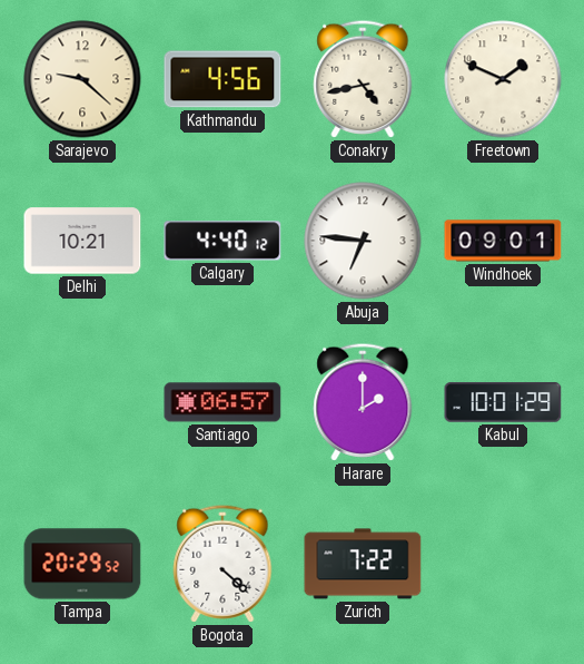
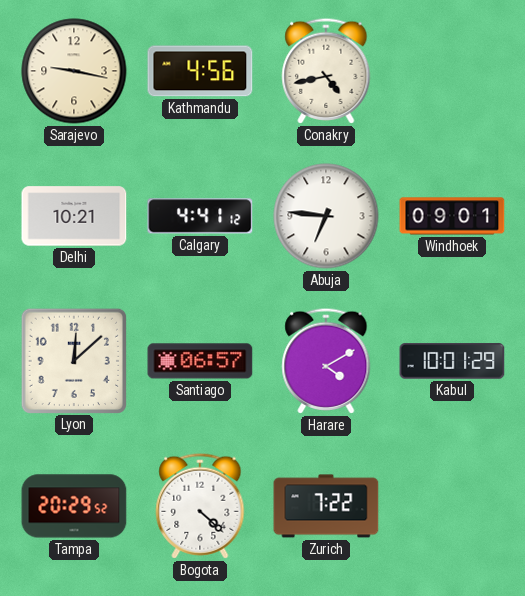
Sarajevo: 9:22 -> 9:17 (74, 71)
Freetown: 1:49 -> none (503, 79)
Calgary: 4:40 -> 4:41 (200, 216)
Lyon: none -> 12:08 (73, 360)
Harare: 2:00 -> 4:10 (326, 361)
